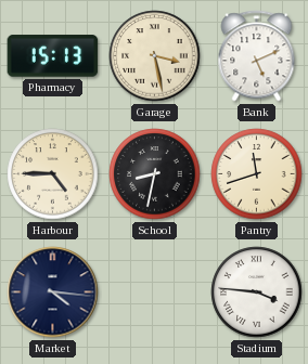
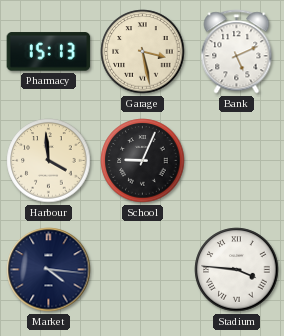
Harbour: 4:45 -> 3:59 (49, 161)
School: 8:32 -> 9:04 (143, 161)
Pantry: 11:42 -> none (257, 174)
